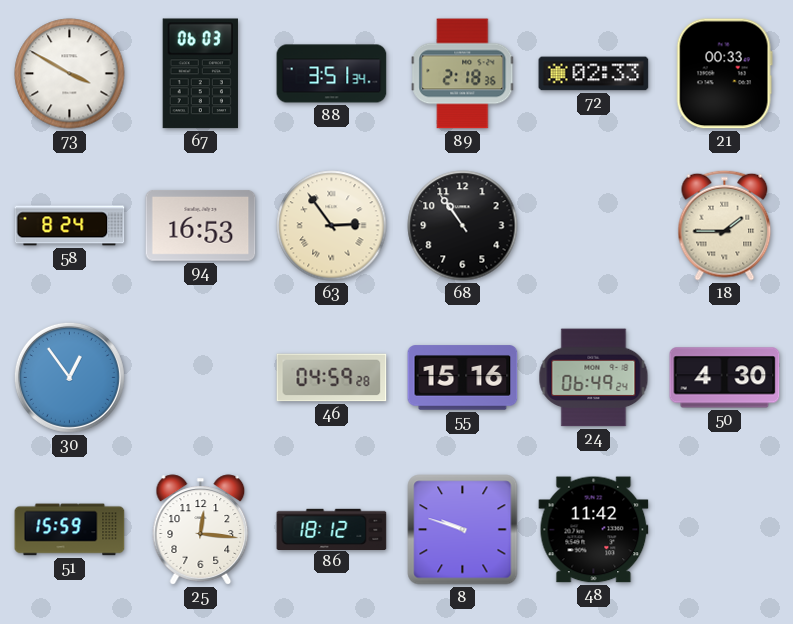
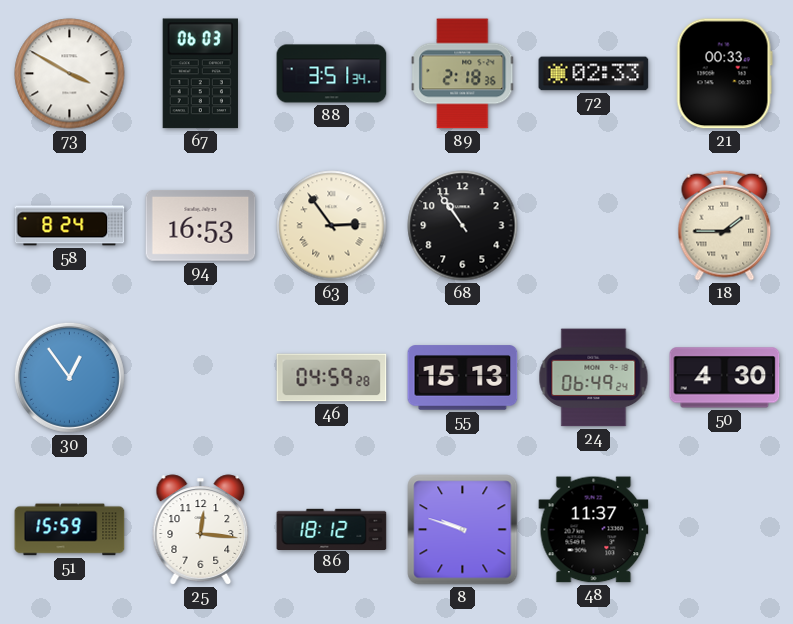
55: 15:16 -> 15:13 (463, 378)
48: 11:42 -> 11:37 (594, 530)
